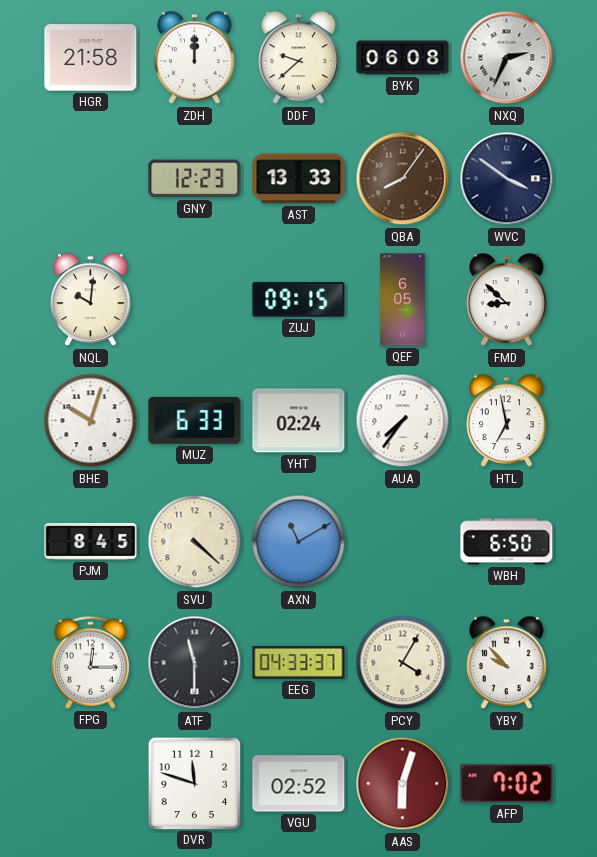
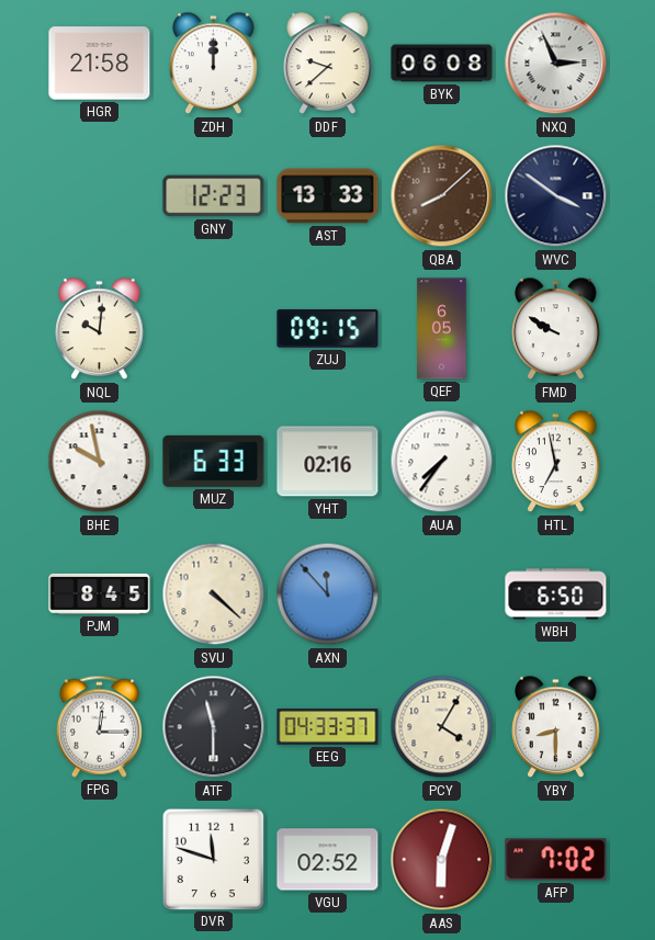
NXQ: 2:34 -> 2:56 (556, 64)
QBA: 8:06 -> 8:08 (442, 196)
FMD: 8:52 -> 9:50 (556, 329)
BHE: 10:03 -> 9:58 (100, 462)
YHT: 02:24 -> 02:16 (328, 462)
AXN: 11:10 -> 11:53 (328, 594)
YBY: 9:53 -> 8:30 (556, 727)
